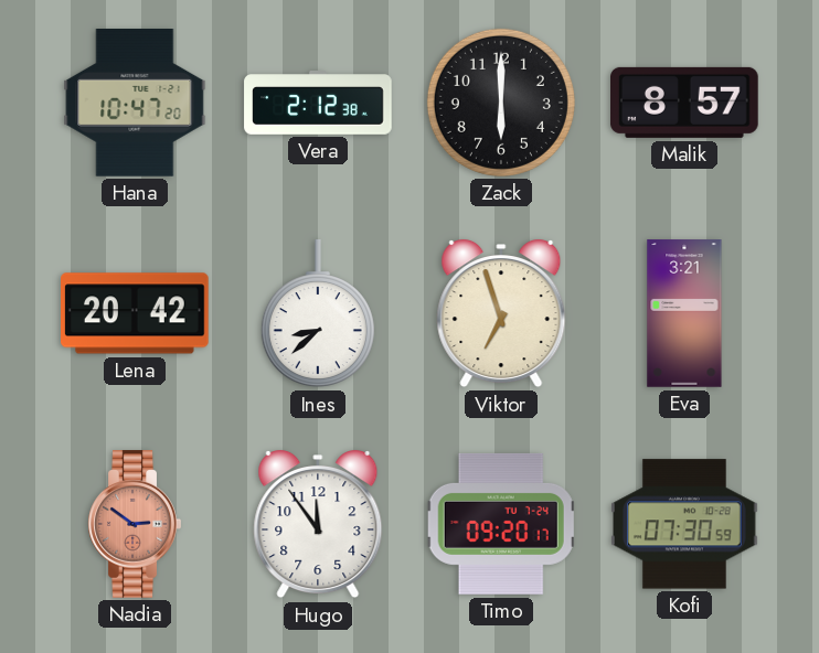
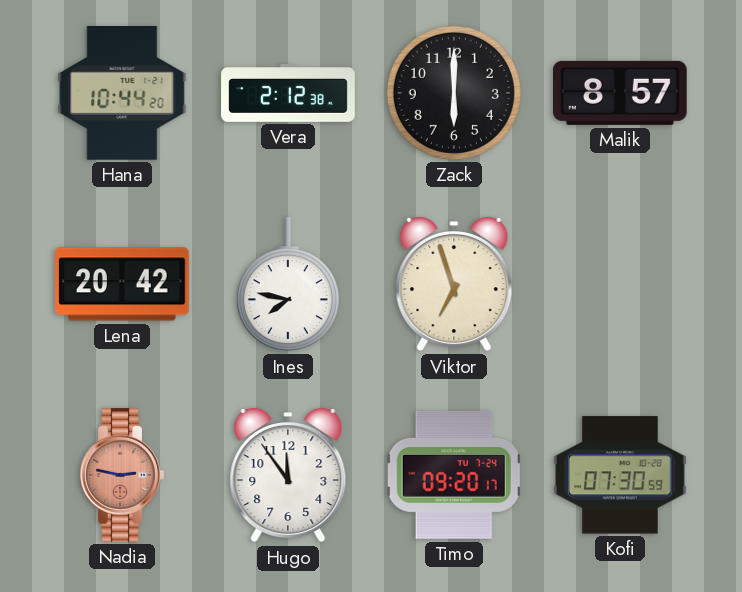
Hana: 10:47 -> 10:44 (122, 94)
Ines: 8:38 -> 7:47 (288, 285)
Eva: 3:21 -> none (684, 313)
Nadia: 2:51 -> 2:47 (122, 475)
